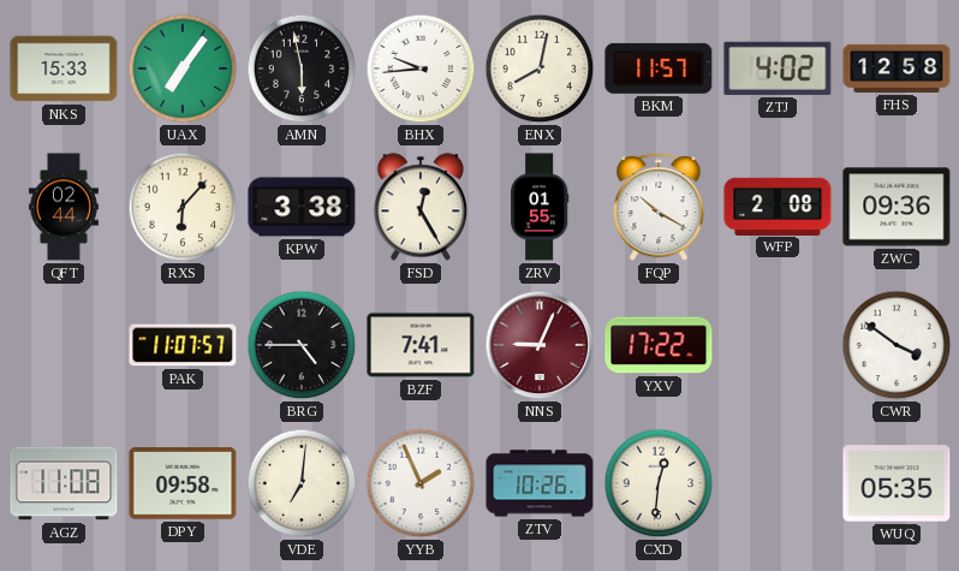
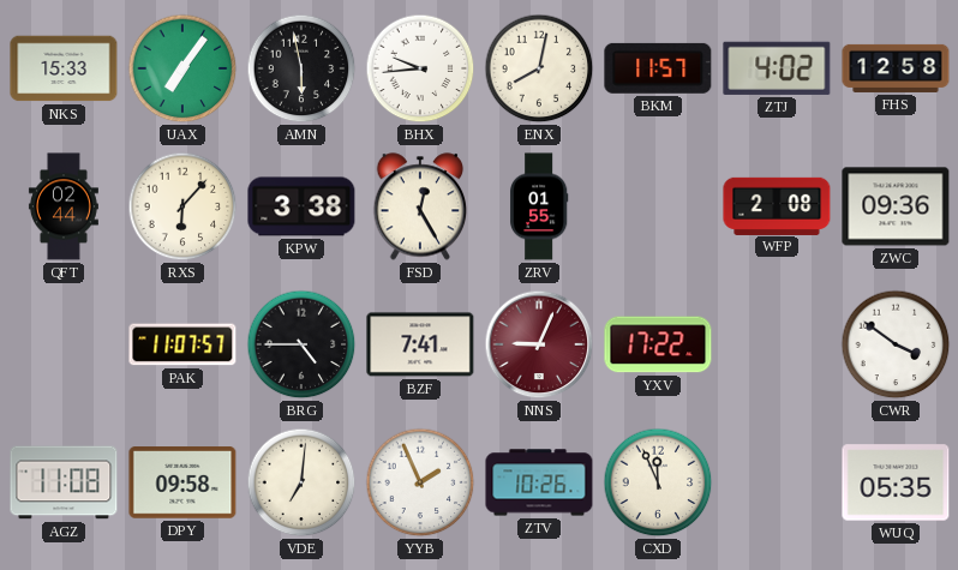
FQP: 10:20 -> none (659, 208)
CXD: 12:31 -> 11:56 (658, 482)
